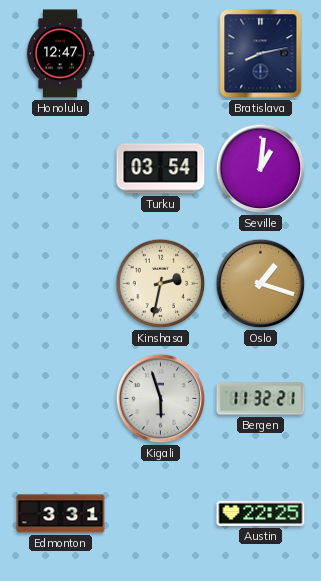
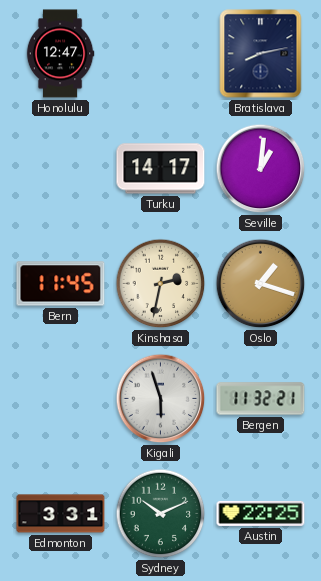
Turku: 03:54 -> 14:17 (161, 169)
Bern: none -> 11:45 (61, 284)
Sydney: none -> 10:11 (161, 514)
